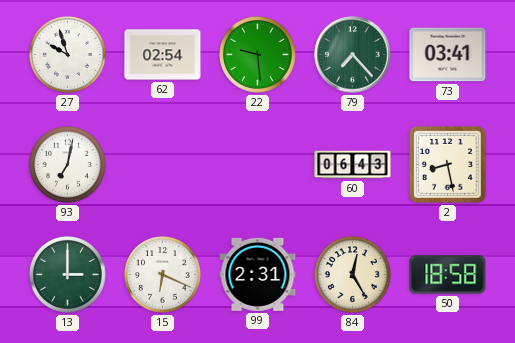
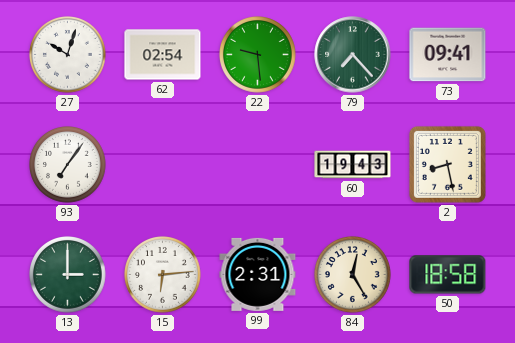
27: 9:57 -> 10:03 (68, 55)
73: 03:41 -> 09:41 (448, 55)
93: 7:02 -> 7:06 (68, 165)
60: 06:43 -> 19:43 (353, 165)
15: 6:19 -> 6:14 (163, 275)
